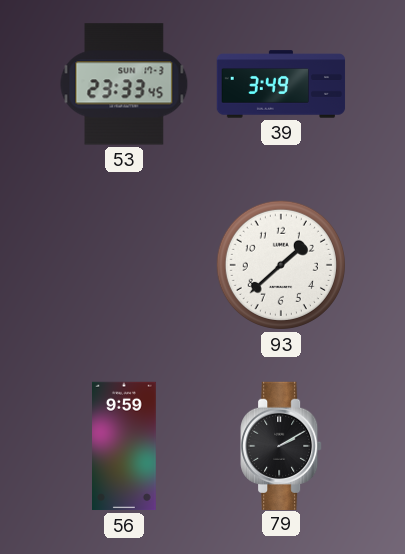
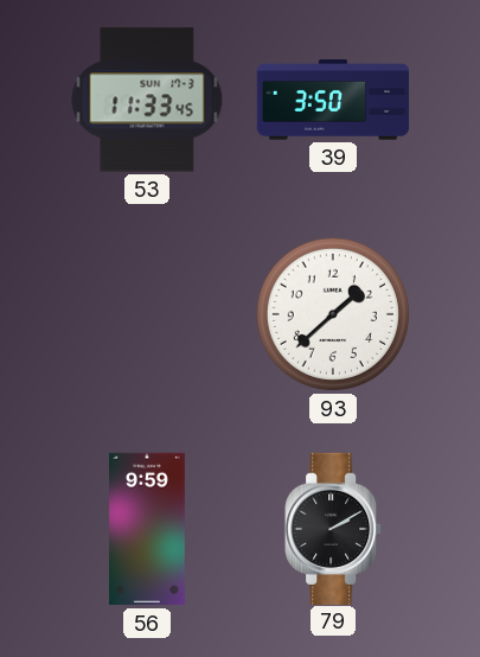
53: 23:33 -> 11:33 (147, 100)
39: 3:49 -> 3:50 (333, 100)
